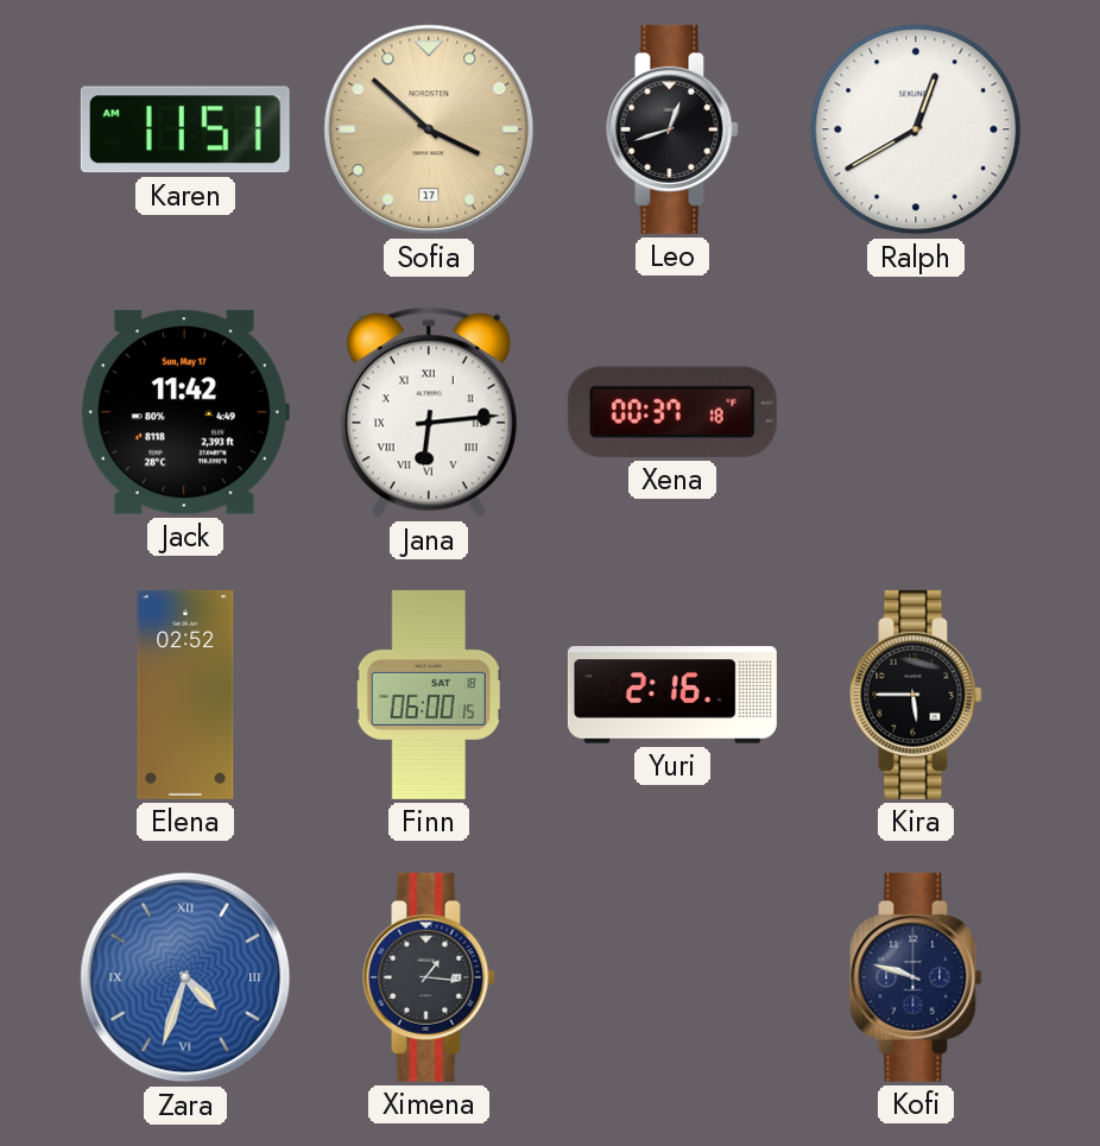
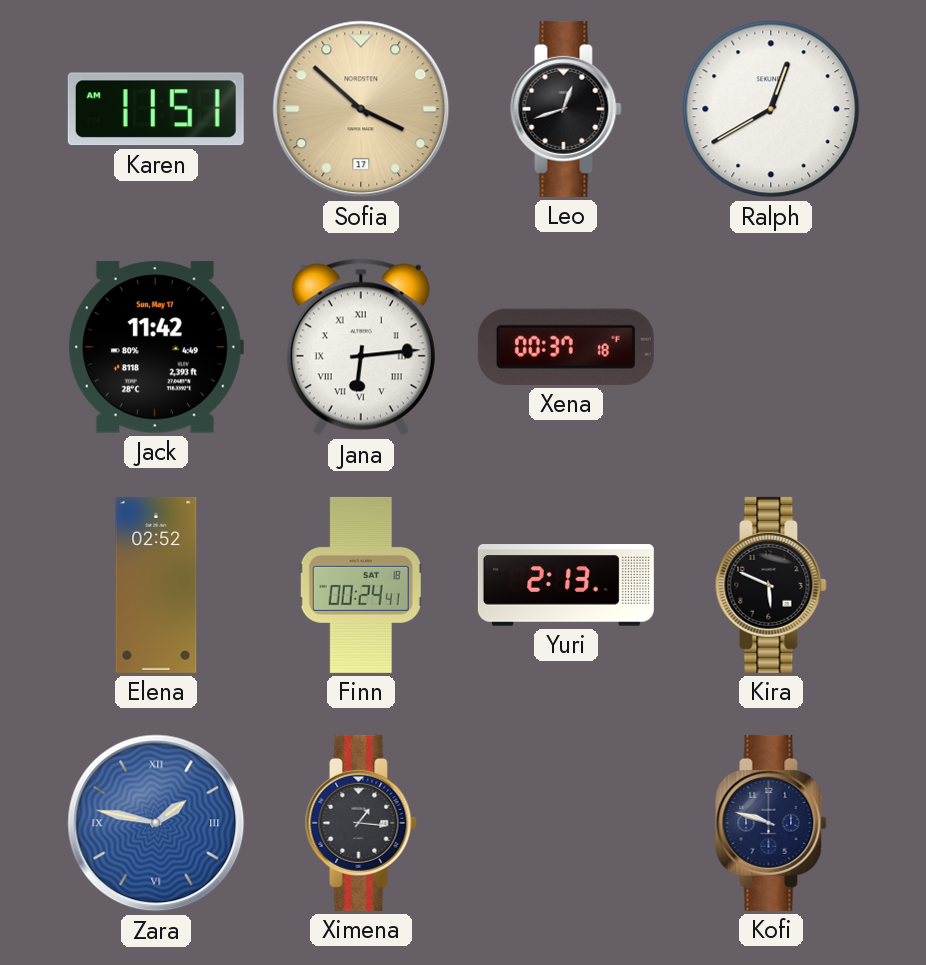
Finn: 06:00 -> 00:24 (361, 585)
Yuri: 2:16 -> 2:13 (566, 585)
Kira: 5:45 -> 5:49 (771, 585)
Zara: 4:33 -> 1:47 (156, 823)
